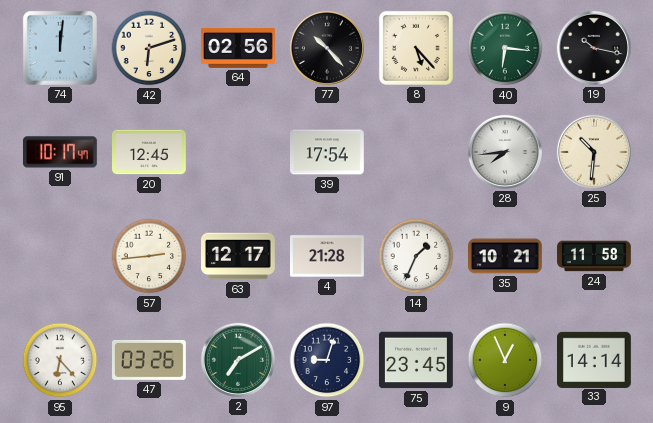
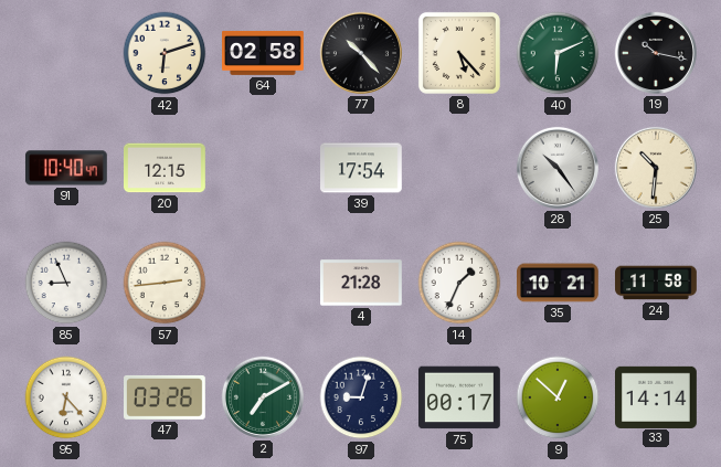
74: 12:01 -> none (60, 48)
64: 02:56 -> 02:58 (264, 54)
40: 6:16 -> 6:11 (558, 53)
91: 10:17 -> 10:40 (66, 168)
20: 12:45 -> 12:15 (166, 168)
28: 7:44 -> 10:24 (558, 168)
85: none -> 8:56 (66, 283)
63: 12:17 -> none (239, 256)
75: 23:45 -> 00:17 (460, 397)
9: 12:56 -> 12:52 (558, 397)
